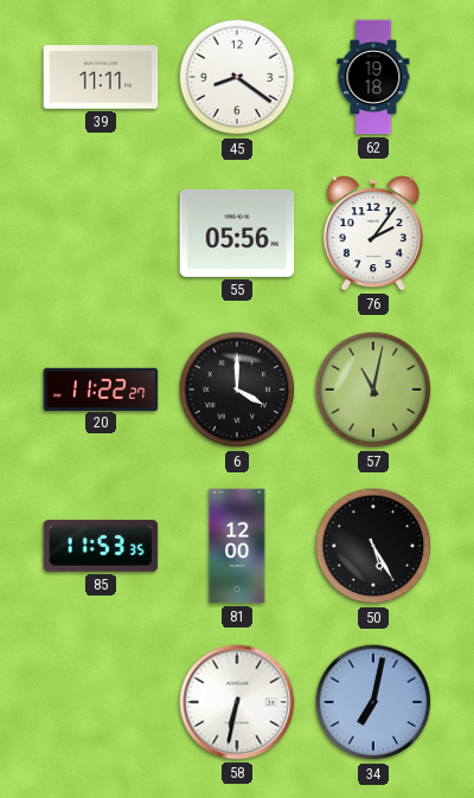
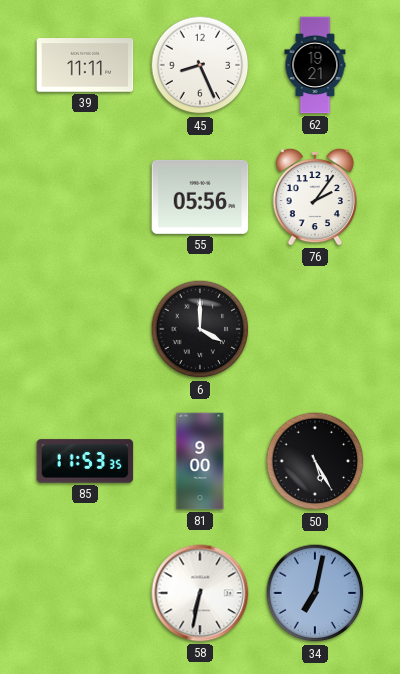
45: 8:21 -> 8:26 (200, 65)
62: 19:18 -> 19:21 (315, 65)
20: 11:22 -> none (101, 388)
57: 11:02 -> none (373, 390)
81: 12:00 -> 9:00 (200, 461)
